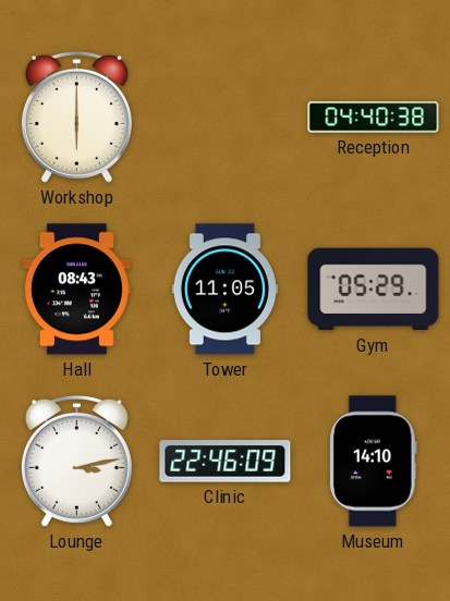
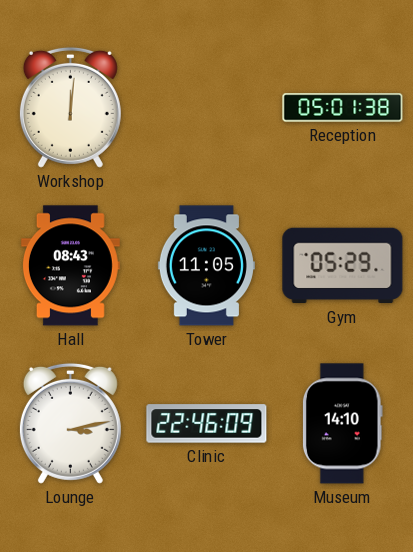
Workshop: 6:00 -> 12:01 (70, 107)
Reception: 04:40 -> 05:01 (343, 108)
